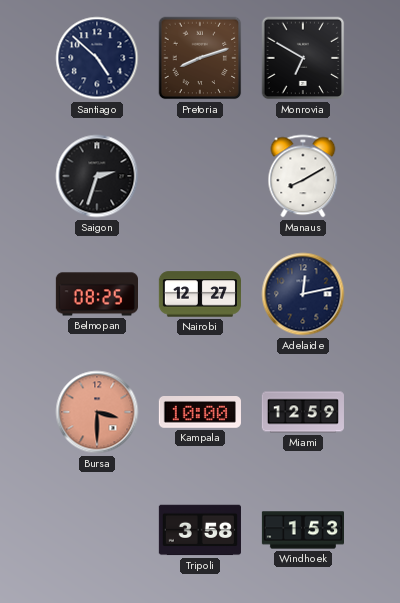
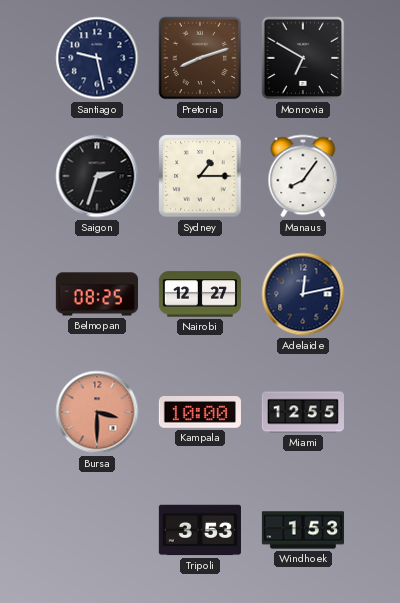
Santiago: 4:52 -> 9:28 (97, 58)
Sydney: none -> 1:15 (200, 176)
Manaus: 8:10 -> 8:06 (303, 176)
Miami: 12:59 -> 12:55 (302, 412)
Tripoli: 3:58 -> 3:53 (200, 530)
